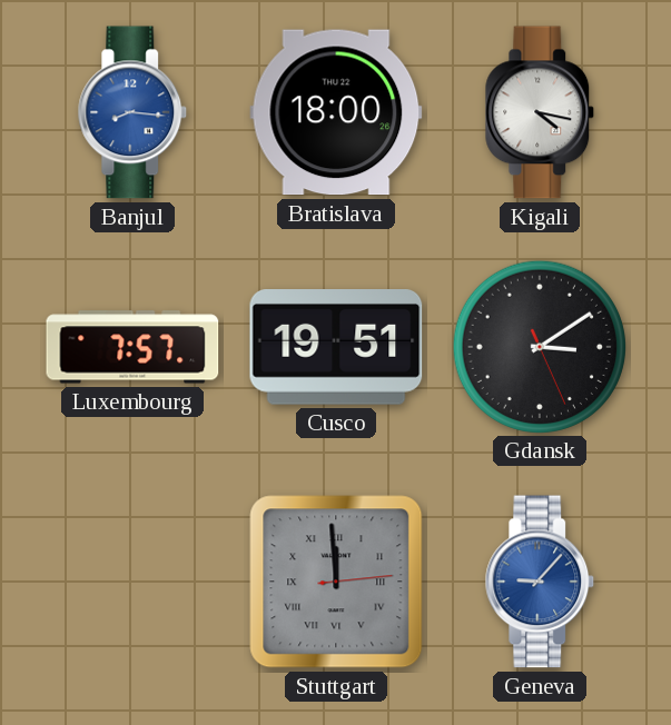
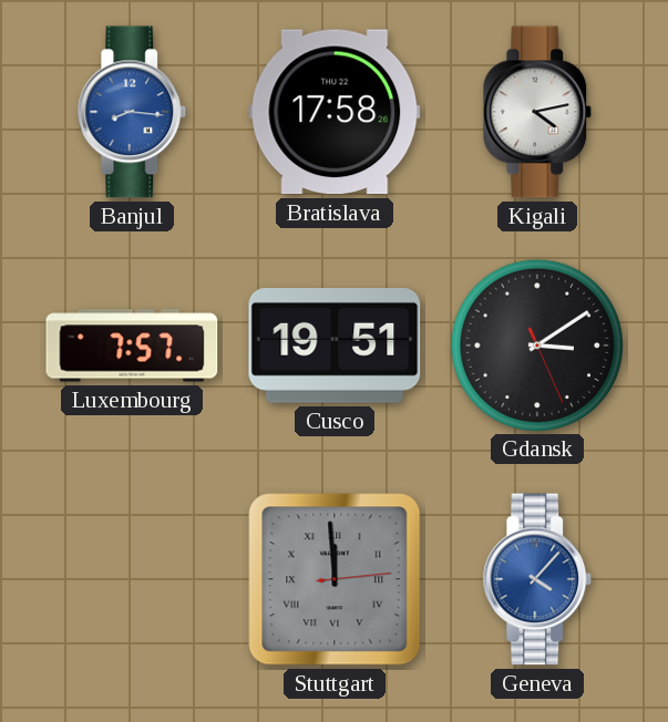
Bratislava: 18:00 -> 17:58 (335, 112)
Kigali: 4:17 -> 4:13 (537, 112)
Geneva: 9:07 -> 4:07 (537, 579)
